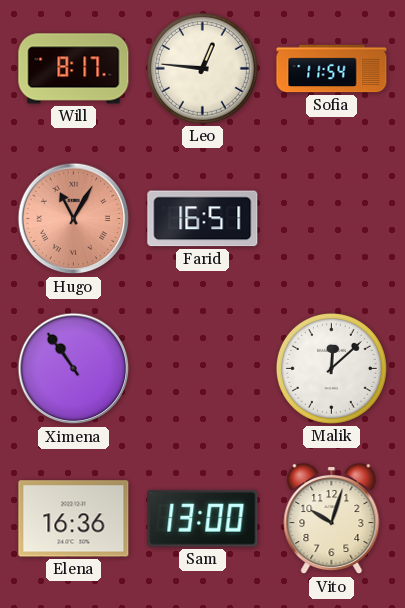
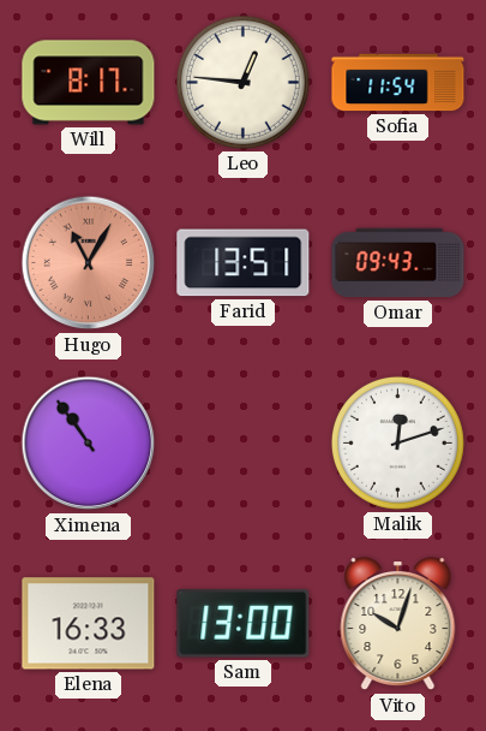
Farid: 16:51 -> 13:51 (244, 263)
Omar: none -> 09:43 (398, 263)
Malik: 12:08 -> 12:12 (397, 442)
Elena: 16:36 -> 16:33 (89, 624)
